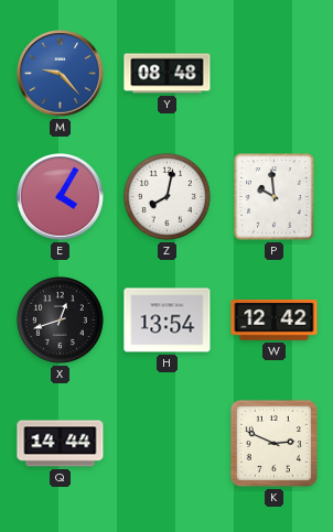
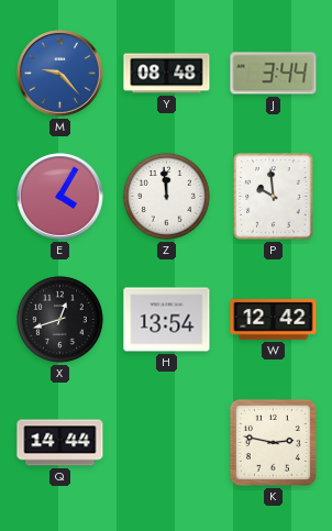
J: none -> 3:44 (274, 74)
Z: 8:02 -> 11:59 (166, 196)
K: 2:49 -> 2:47 (273, 442)
